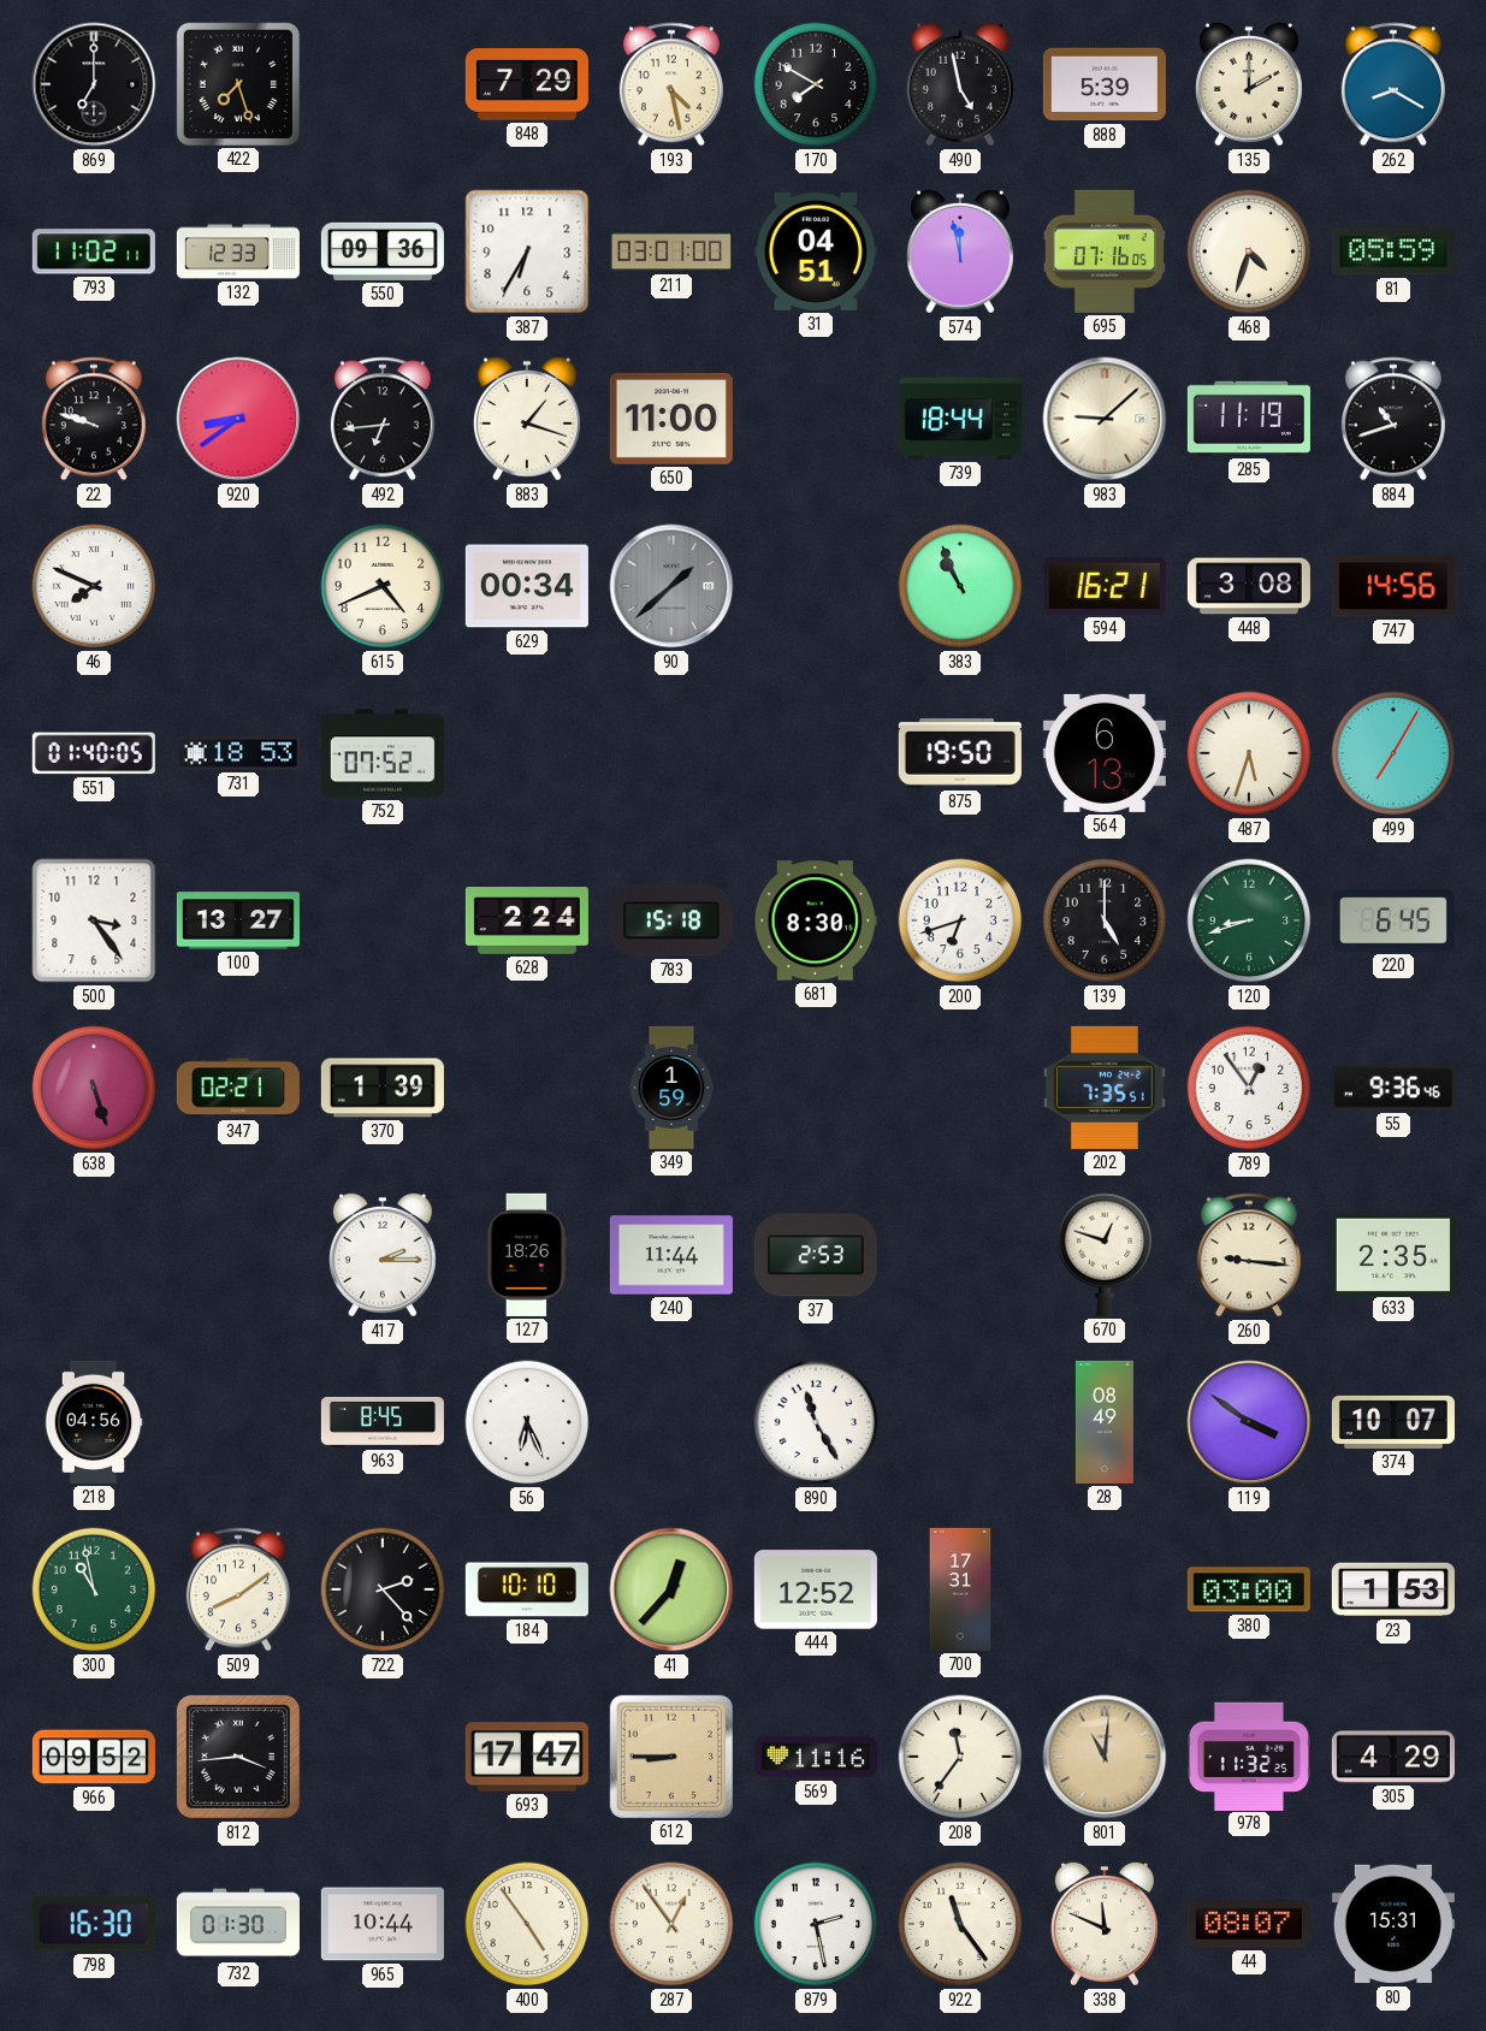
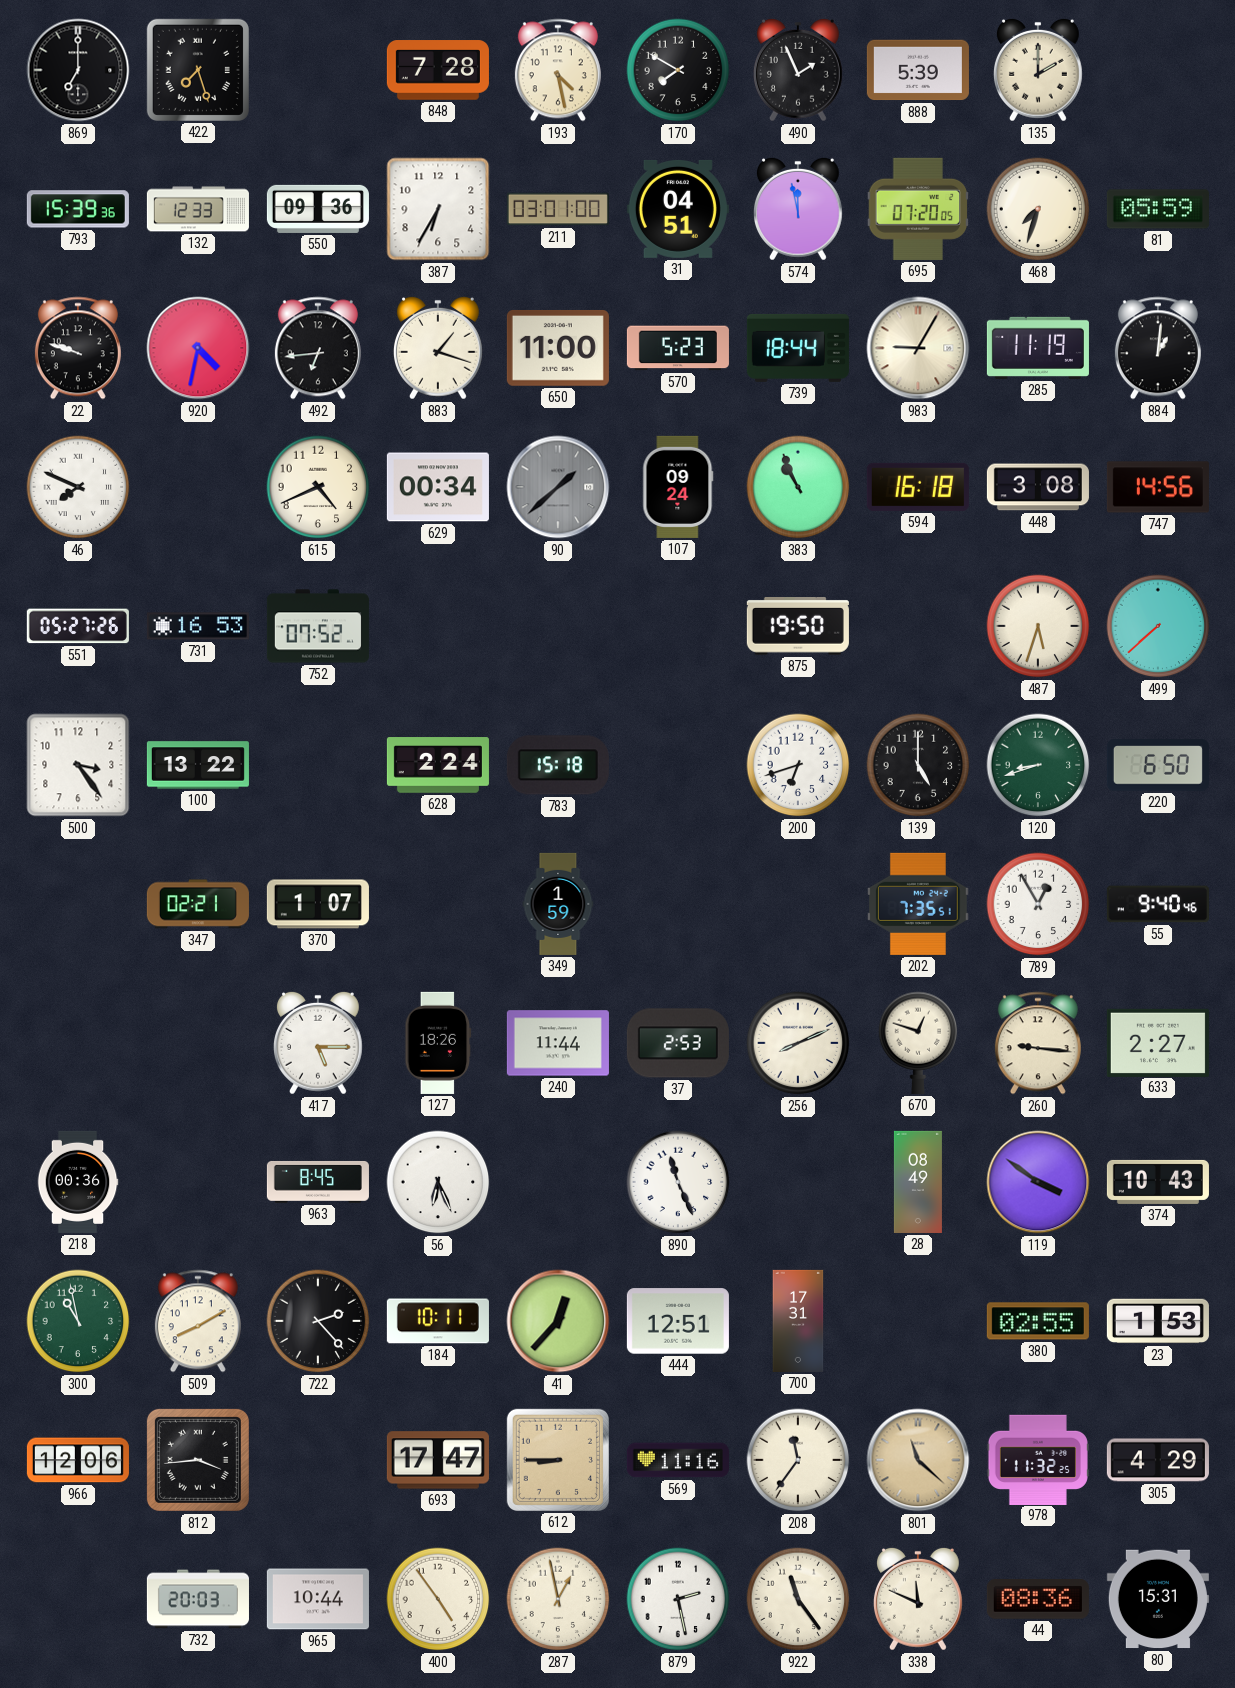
848: 7:29 -> 7:28 (438, 70)
490: 4:58 -> 1:56 (798, 70)
262: 8:20 -> none (1393, 84)
793: 11:02 -> 15:39 (78, 209)
695: 07:16 -> 07:20 (918, 209)
468: 4:33 -> 7:33 (1038, 209)
920: 8:39 -> 4:32 (198, 348)
570: none -> 5:23 (678, 348)
983: 9:08 -> 9:05 (918, 348)
884: 10:42 -> 1:01 (1158, 348)
107: none -> 09:24 (678, 487)
594: 16:21 -> 16:18 (918, 487)
551: 01:40 -> 05:27 (78, 626)
731: 18:53 -> 16:53 (198, 626)
564: 6:13 -> none (1105, 753)
499: 7:05 -> 7:38 (1158, 626)
100: 13:27 -> 13:22 (198, 765)
681: 8:30 -> none (816, 920)
220: 6:45 -> 6:50 (1158, 765)
638: 5:27 -> none (94, 1088)
370: 1:39 -> 1:07 (318, 904)
789: 12:54 -> 12:55 (1038, 904)
55: 9:36 -> 9:40 (1158, 904)
417: 2:15 -> 5:15 (318, 1043)
256: none -> 8:11 (798, 1043)
633: 2:35 -> 2:27 (1158, 1042)
218: 04:56 -> 00:36 (78, 1182)
890: 11:25 -> 11:26 (678, 1182)
374: 10:07 -> 10:43 (1158, 1182)
509: 8:09 -> 8:10 (198, 1321)
184: 10:10 -> 10:11 (438, 1321)
444: 12:52 -> 12:51 (678, 1321)
380: 03:00 -> 02:55 (1038, 1321)
966: 09:52 -> 12:06 (78, 1460)
801: 11:01 -> 11:22 (918, 1460)
798: 16:30 -> none (94, 1924)
732: 01:30 -> 20:03 (198, 1599)
287: 12:54 -> 12:58 (558, 1599)
44: 08:07 -> 08:36 (1038, 1600)
